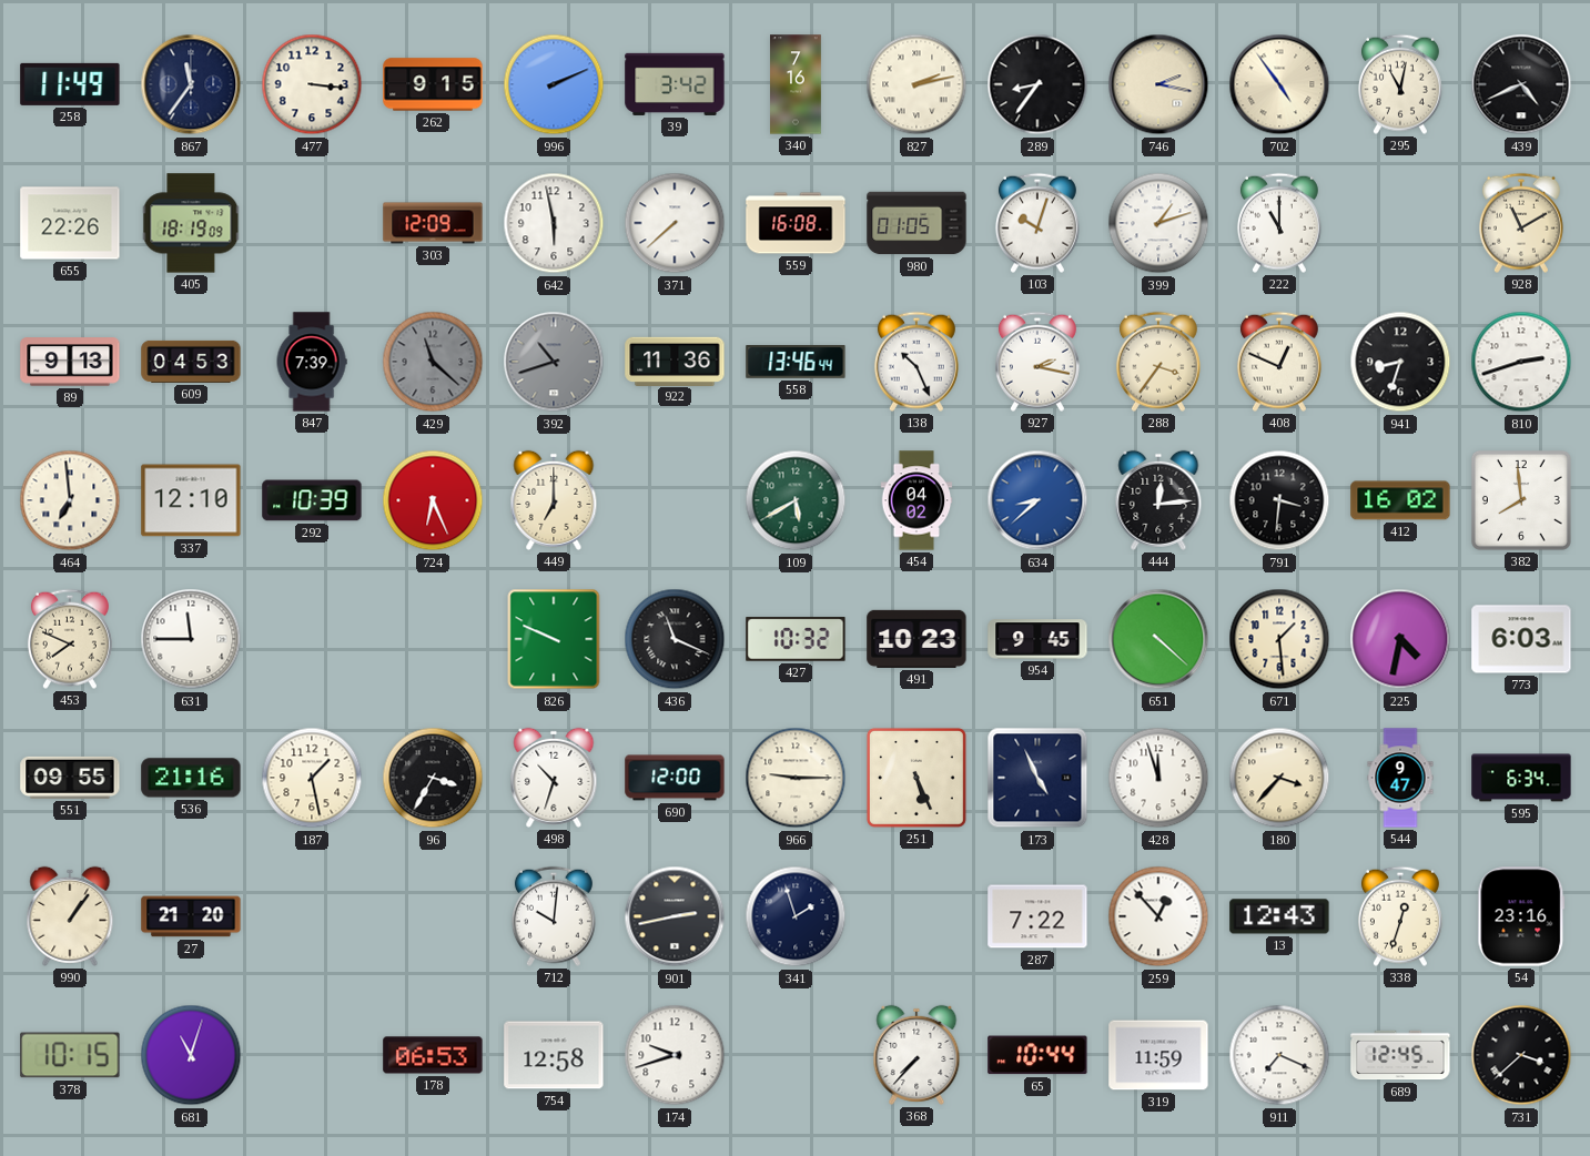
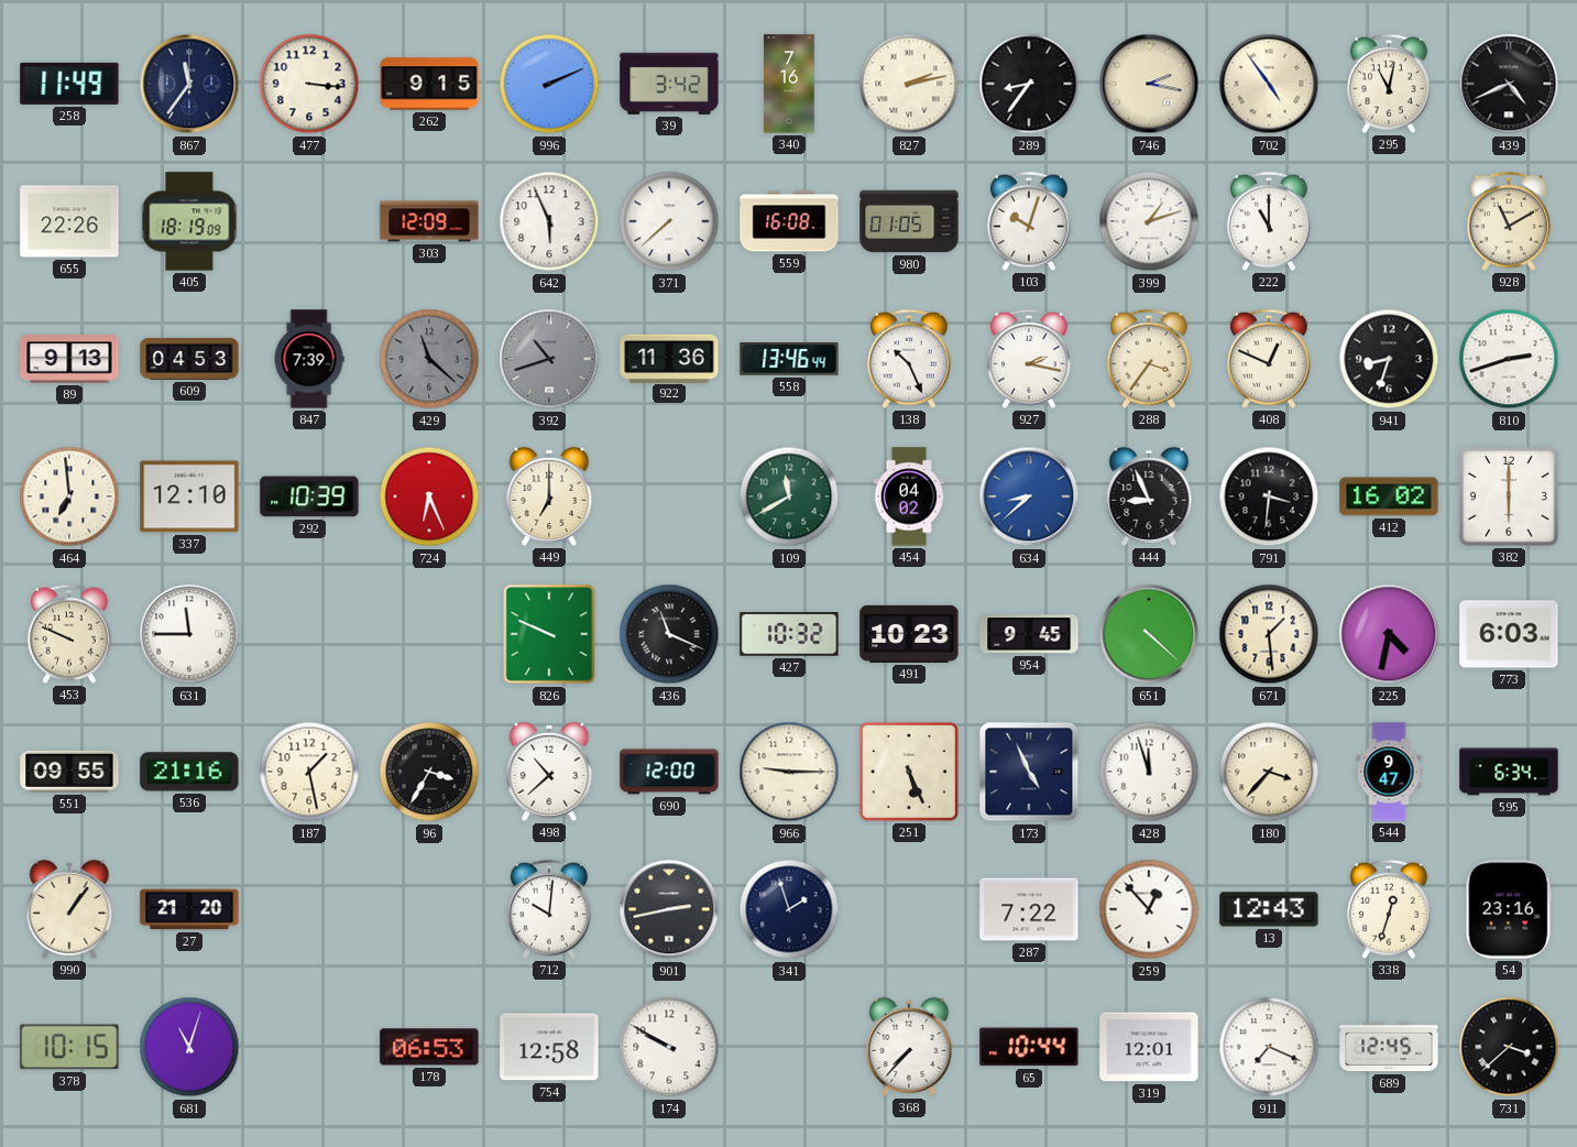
642: 5:58 -> 5:56 (549, 221)
109: 5:40 -> 11:40 (789, 496)
444: 12:14 -> 8:56 (1149, 496)
382: 7:59 -> 6:00 (1509, 496)
453: 7:49 -> 9:49 (69, 634)
498: 10:33 -> 10:38 (549, 772)
174: 9:42 -> 9:50 (669, 1047)
319: 11:59 -> 12:01 (1149, 1047)
